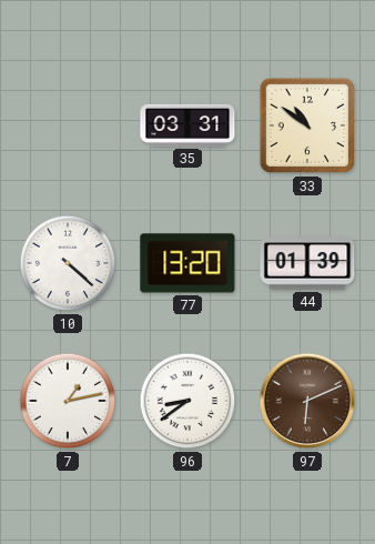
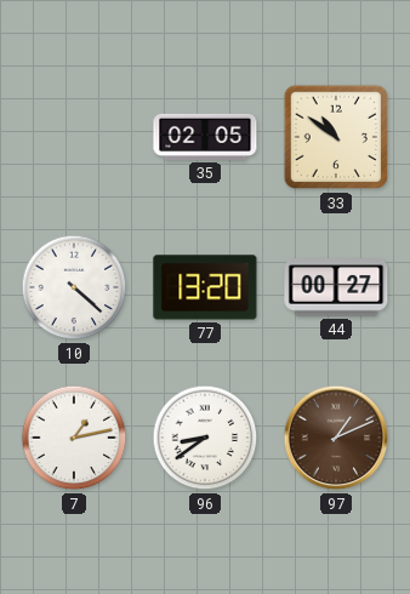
35: 03:31 -> 02:05 (205, 137)
44: 01:39 -> 00:27 (336, 287)
97: 6:11 -> 1:11 (336, 438)
